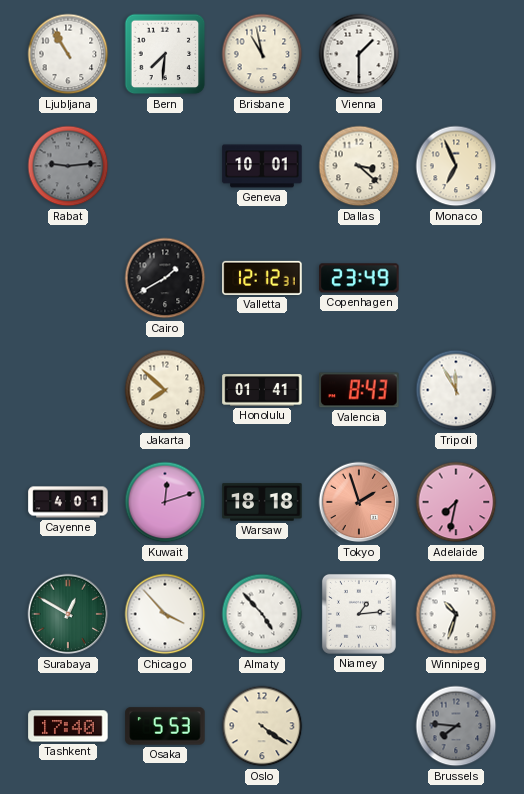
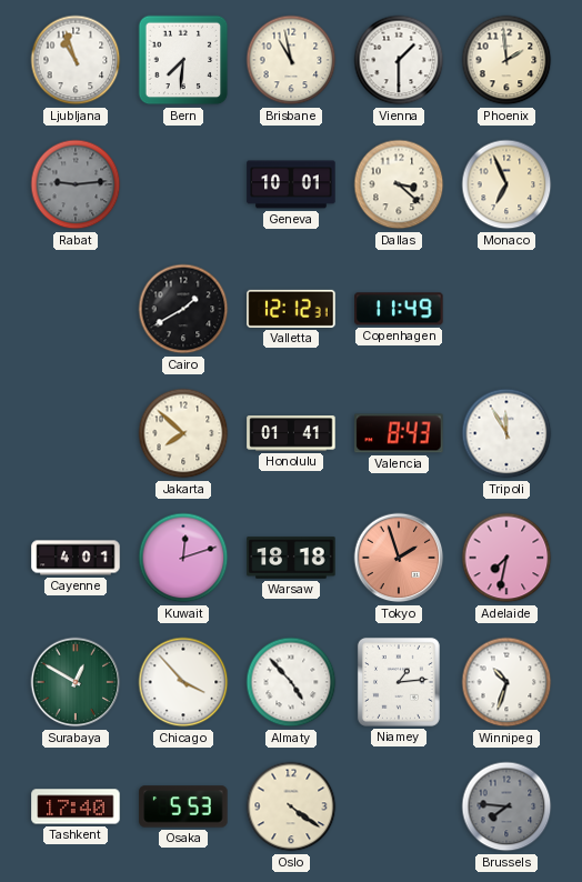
Ljubljana: 10:55 -> 10:57 (76, 60)
Phoenix: none -> 1:59 (506, 60)
Copenhagen: 23:49 -> 11:49 (399, 309)
